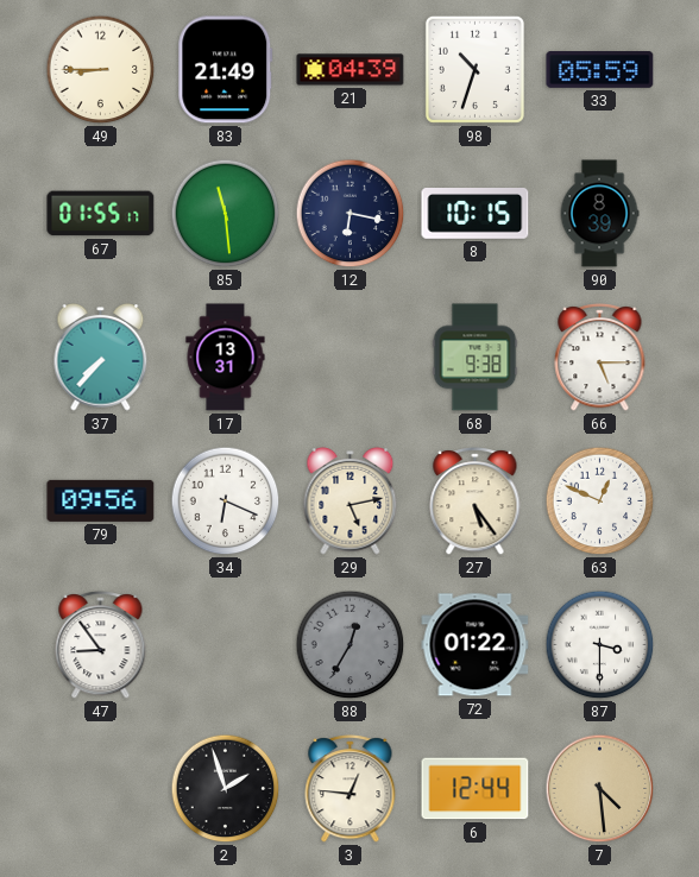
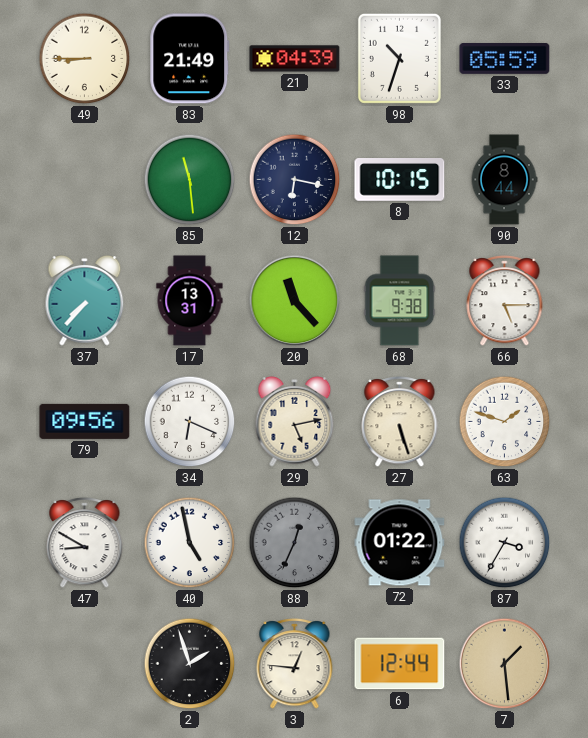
67: 01:55 -> none (101, 214)
90: 8:39 -> 8:44 (504, 180)
20: none -> 11:23 (295, 301)
27: 5:24 -> 5:27 (400, 422)
63: 12:49 -> 1:48 (505, 422)
47: 8:54 -> 8:50 (85, 543)
40: none -> 4:58 (190, 543)
88: 12:35 -> 12:34 (295, 543)
87: 3:30 -> 3:35 (505, 543)
7: 4:29 -> 1:29 (505, 664)
